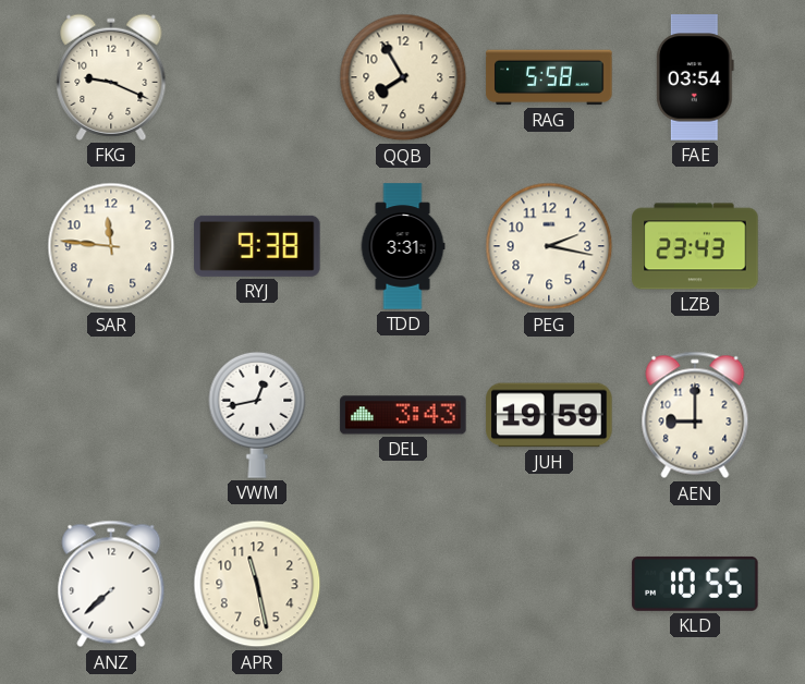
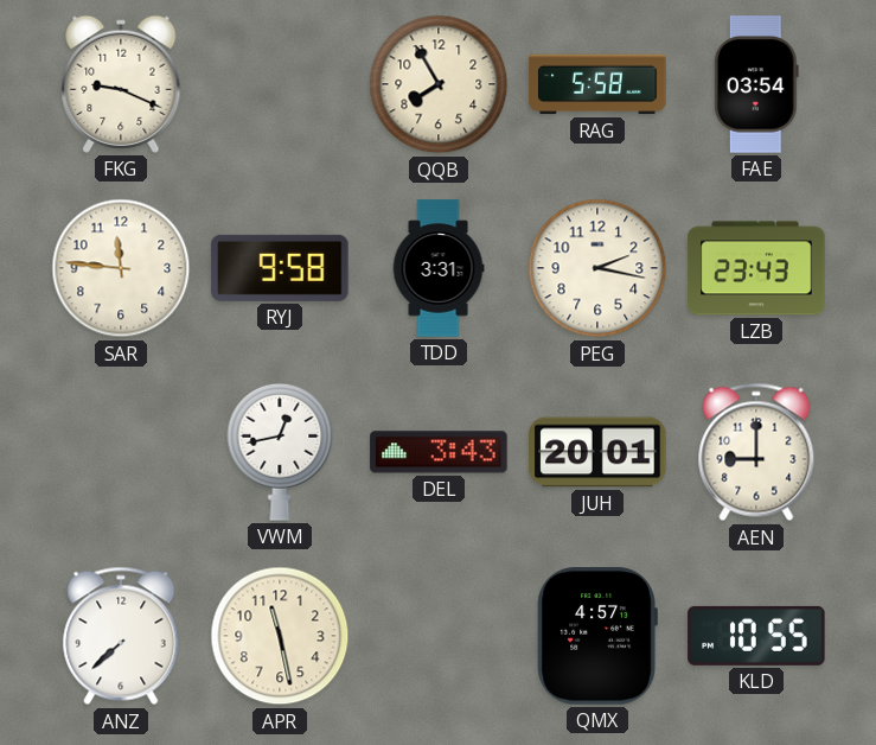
RYJ: 9:38 -> 9:58 (280, 268)
JUH: 19:59 -> 20:01 (597, 452)
QMX: none -> 4:57 (597, 636)
